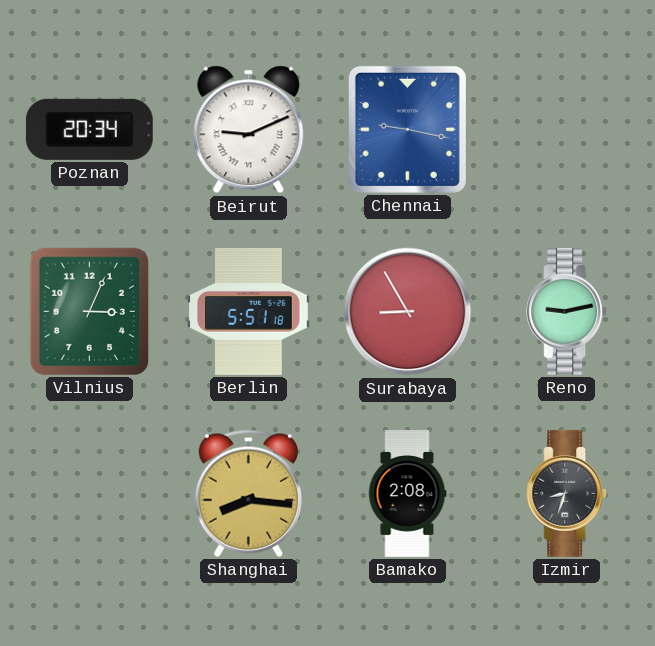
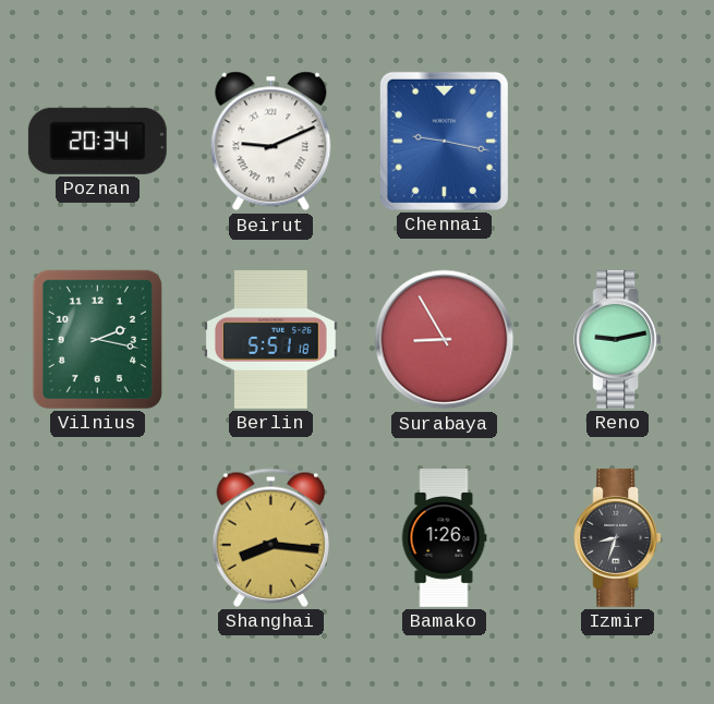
Vilnius: 3:04 -> 2:17 (97, 339)
Bamako: 2:08 -> 1:26 (444, 538)
